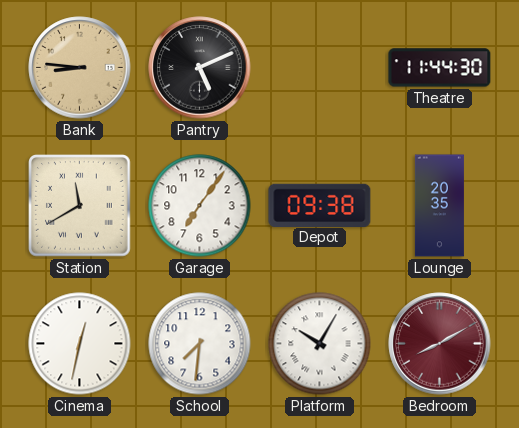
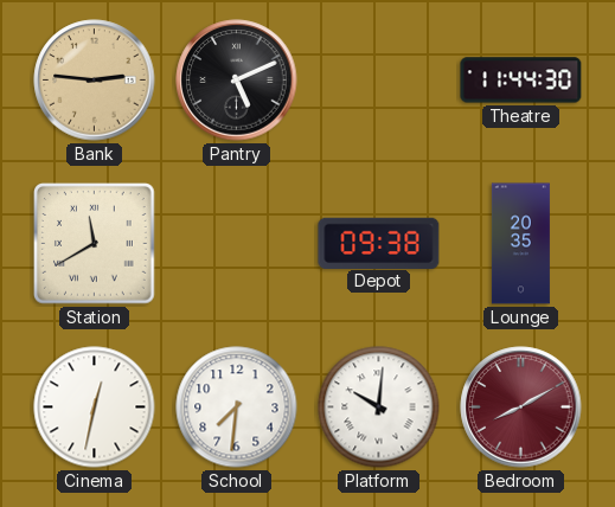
Bank: 8:46 -> 2:46 (95, 81)
Garage: 7:06 -> none (200, 206)
Platform: 10:05 -> 10:01 (379, 407)
